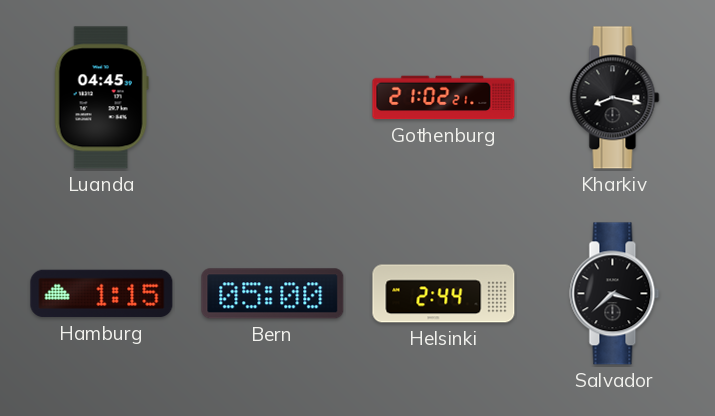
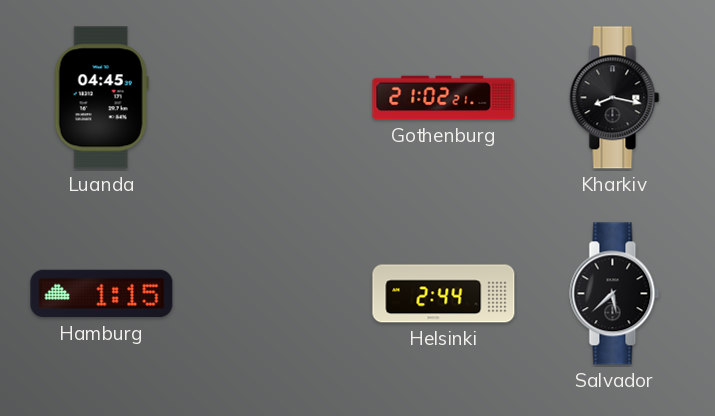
Bern: 05:00 -> none (273, 294)
Salvador: 3:38 -> 5:38 (615, 294)
